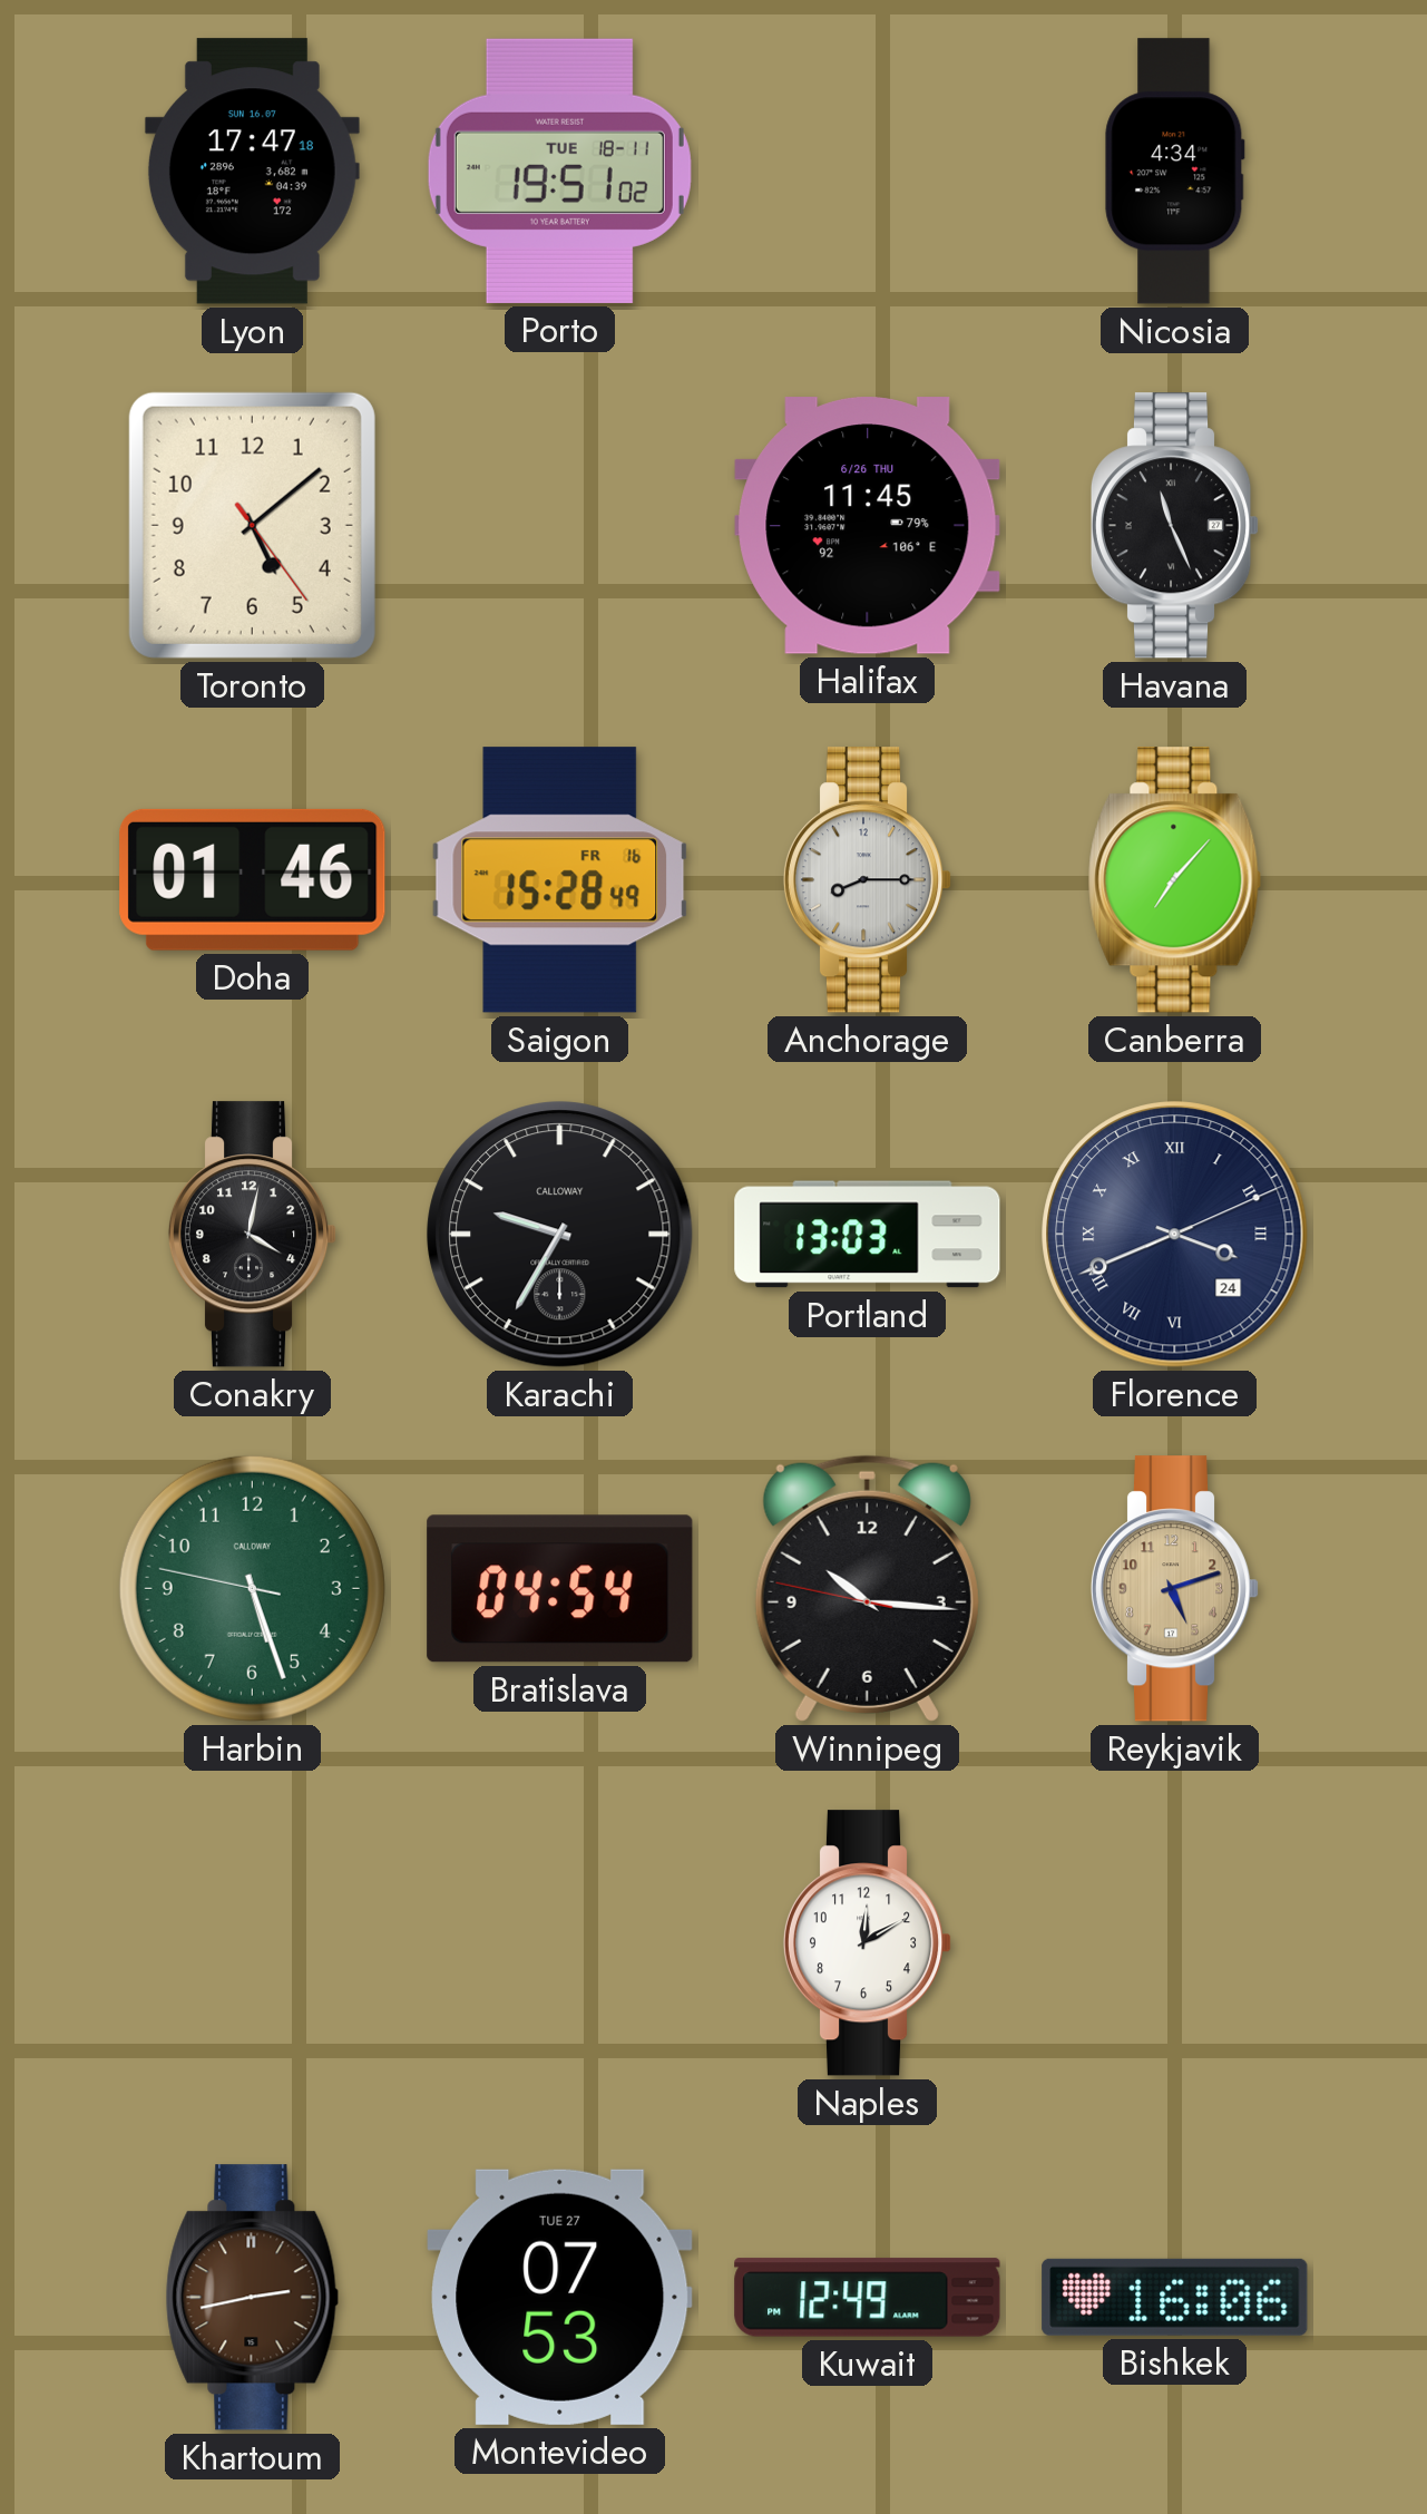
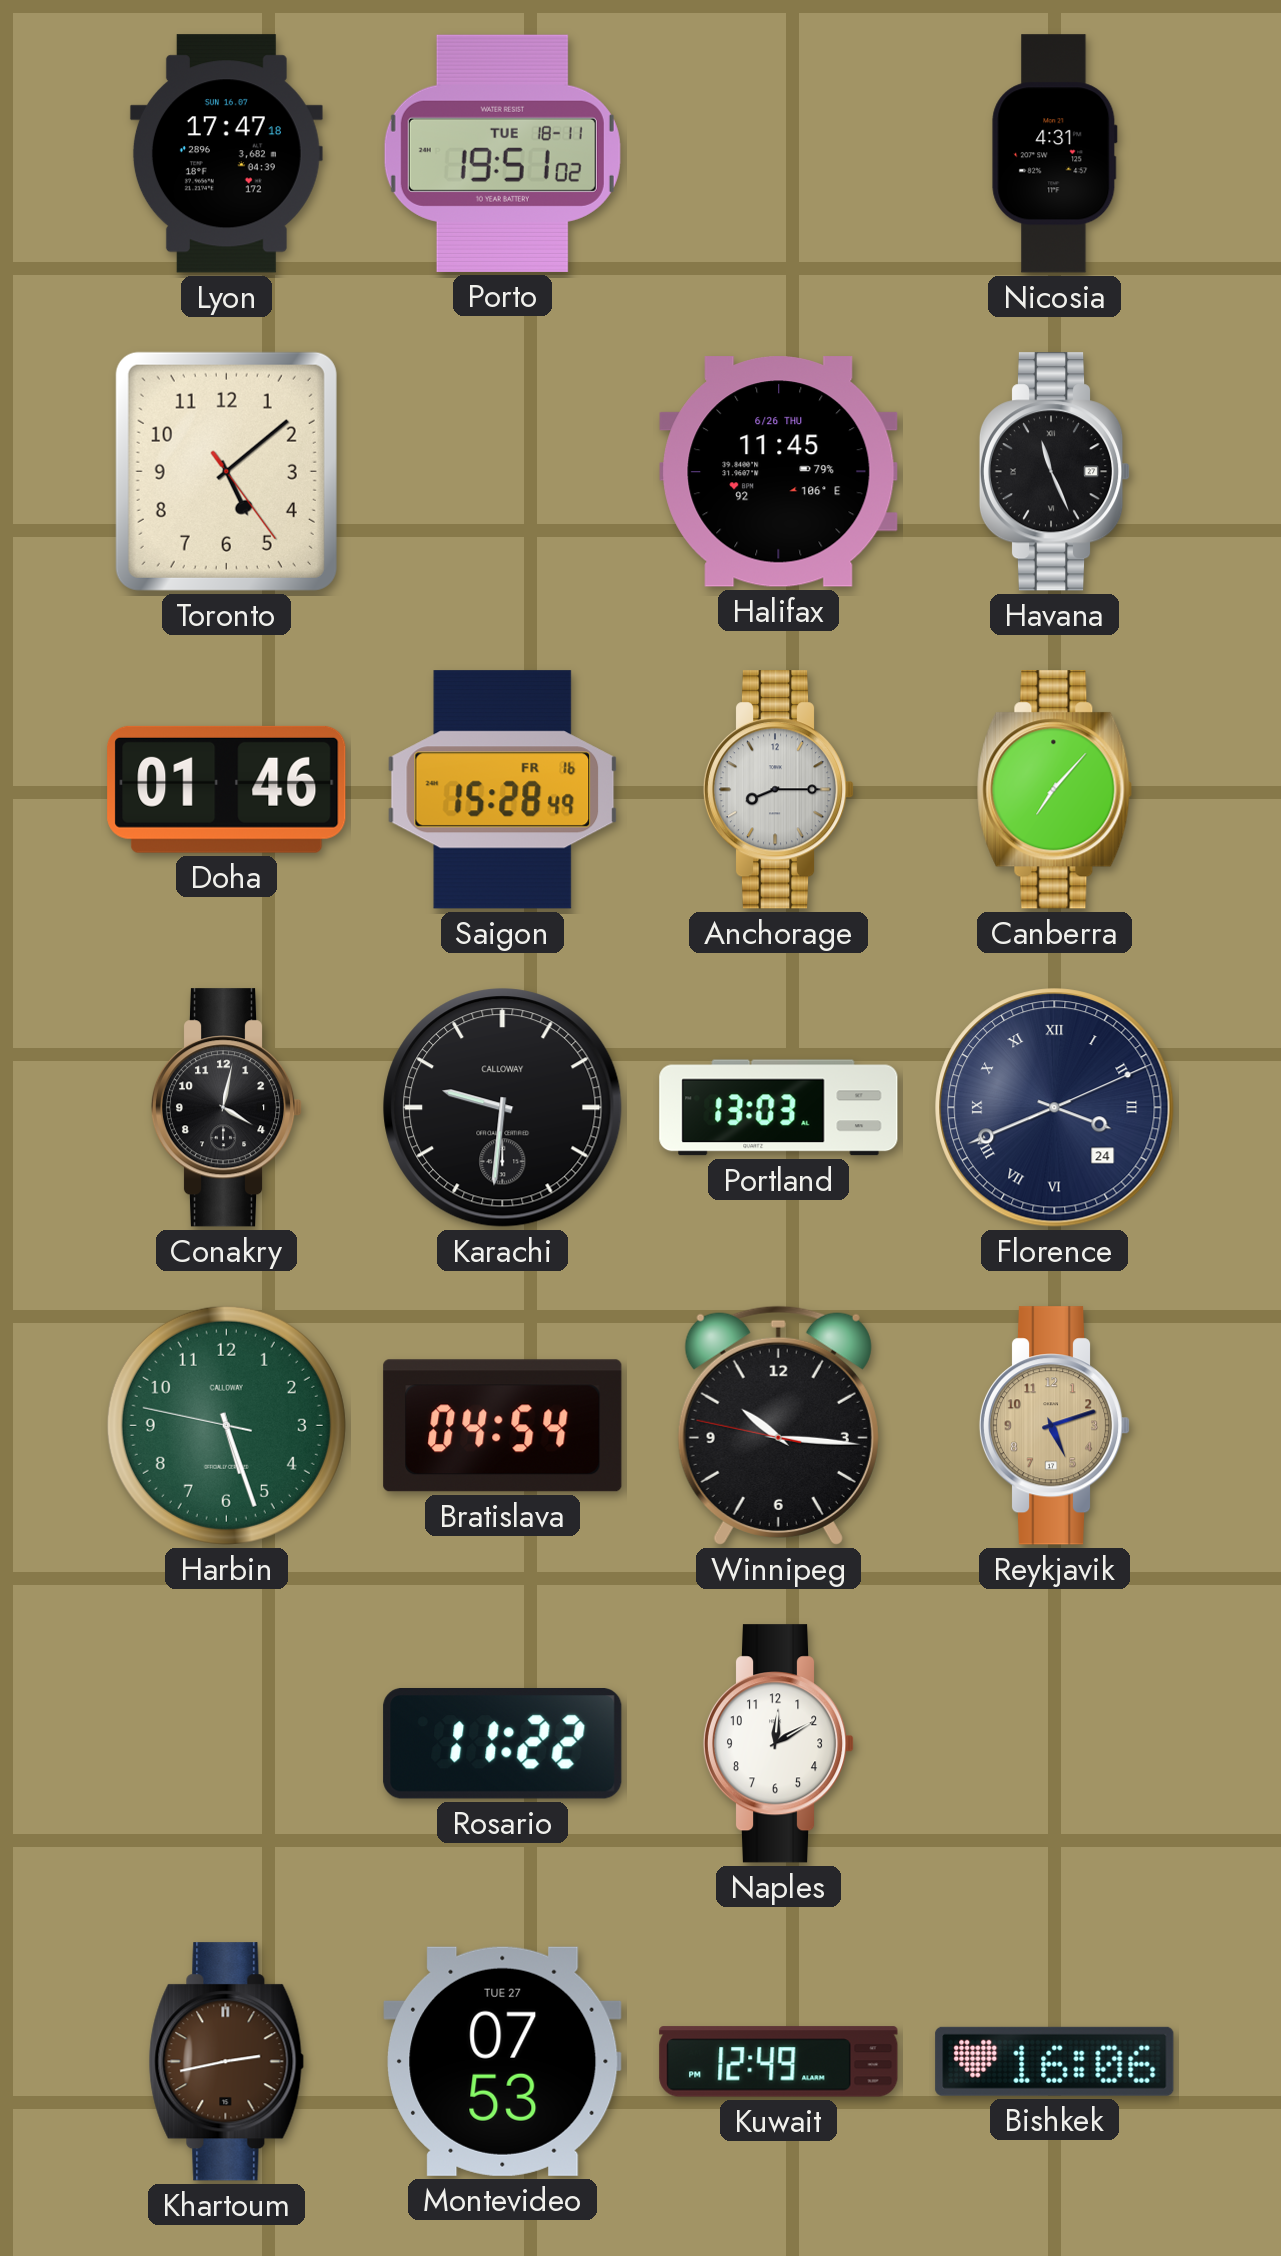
Nicosia: 4:34 -> 4:31 (1055, 154)
Karachi: 9:35 -> 9:31 (503, 1108)
Rosario: none -> 11:22 (503, 1744)
